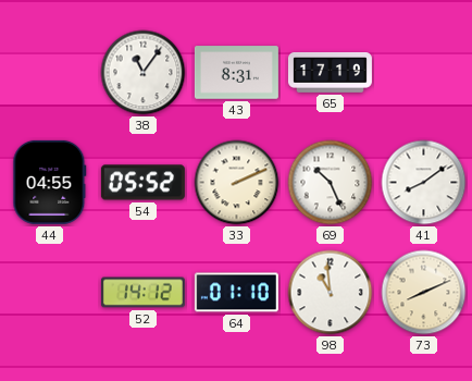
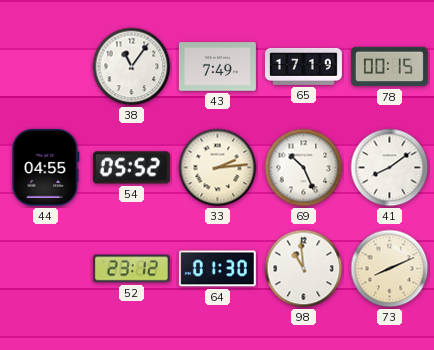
43: 8:31 -> 7:49 (217, 67)
78: none -> 00:15 (389, 67)
33: 2:11 -> 2:14 (218, 168)
52: 14:12 -> 23:12 (131, 269)
64: 01:10 -> 01:30 (217, 269)
